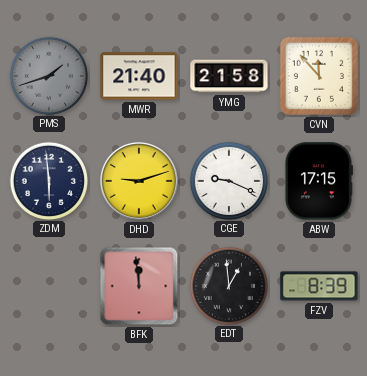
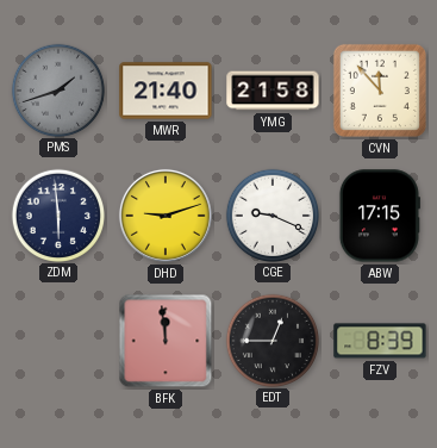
EDT: 12:59 -> 12:45 (271, 340)
